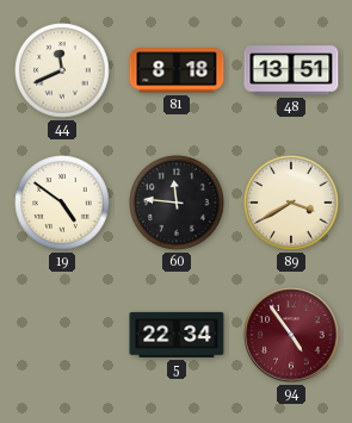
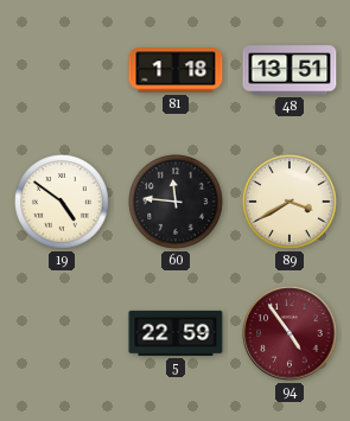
44: 11:41 -> none (62, 70)
81: 8:18 -> 1:18 (176, 70)
5: 22:34 -> 22:59 (176, 333)
